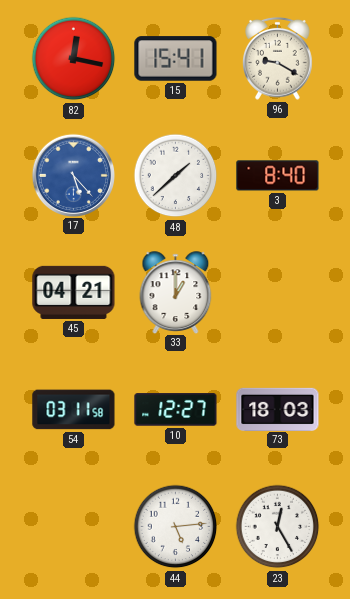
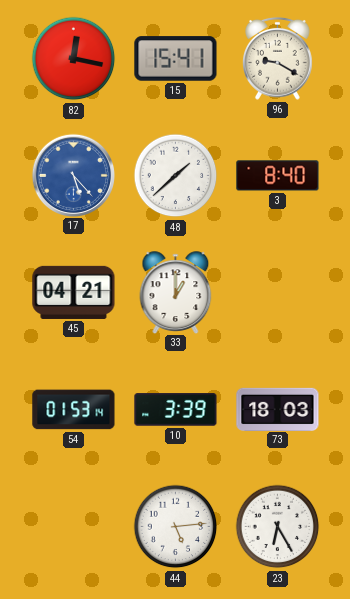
54: 03:11 -> 01:53 (74, 410)
10: 12:27 -> 3:39 (176, 410)
23: 12:25 -> 6:25 (278, 527)
